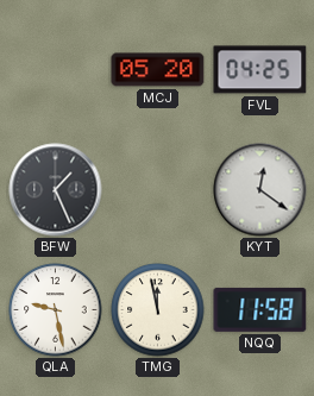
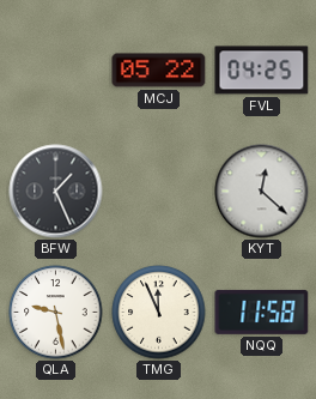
MCJ: 05:20 -> 05:22 (159, 71)
KYT: 12:21 -> 12:22 (262, 192)
TMG: 11:58 -> 11:56 (159, 313)
